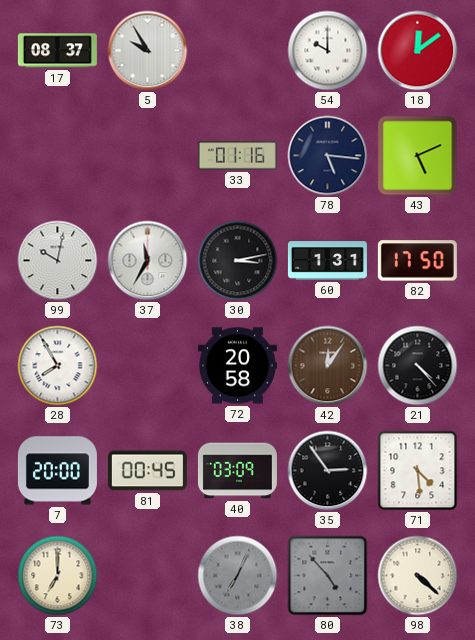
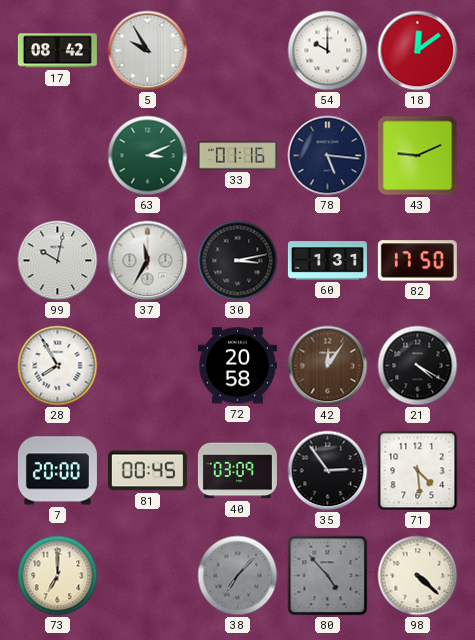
17: 08:37 -> 08:42 (57, 51)
63: none -> 3:11 (148, 156)
43: 5:11 -> 9:11 (418, 156)
21: 4:23 -> 4:20 (418, 366)
38: 7:04 -> 7:07 (238, 576)
